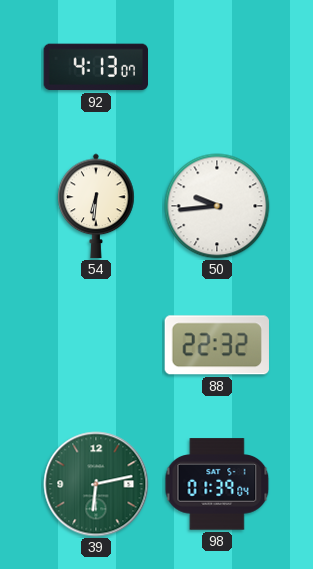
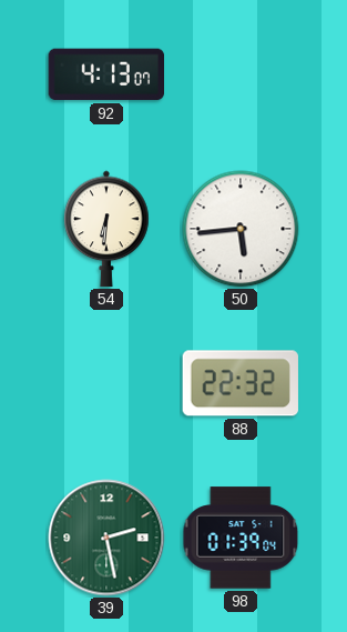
50: 9:44 -> 5:44 (241, 229)
39: 6:13 -> 2:28 (106, 538)
